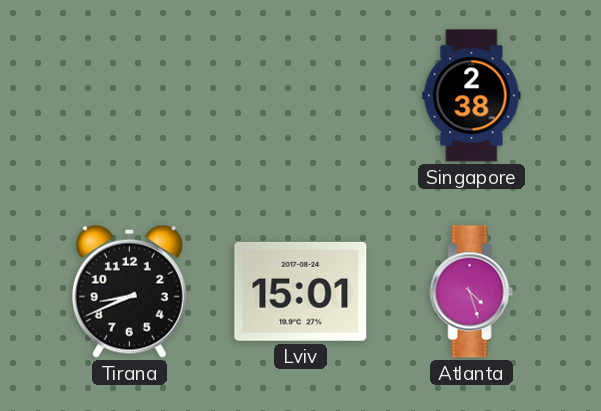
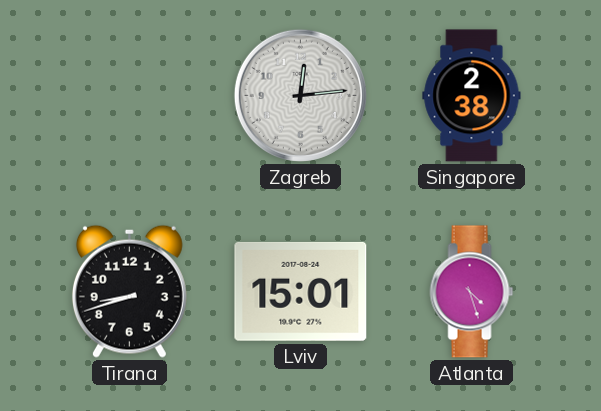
Zagreb: none -> 12:14 (300, 95)
Tirana: 8:41 -> 8:42 (129, 291)
